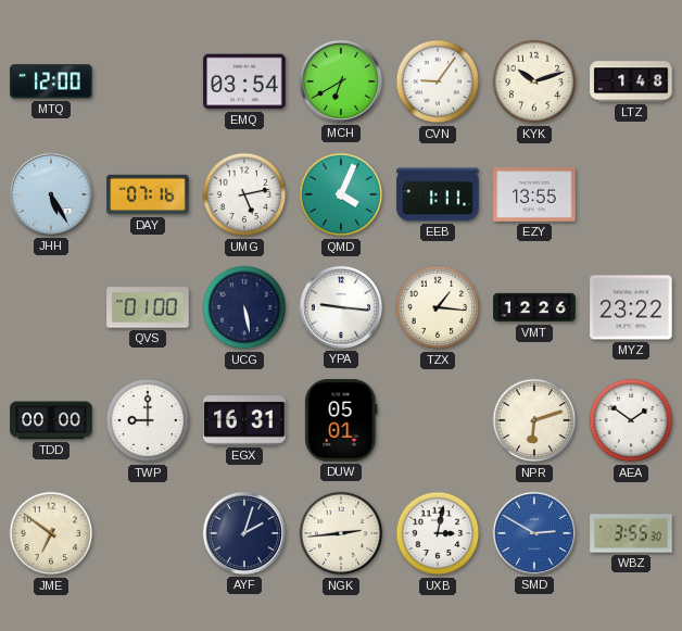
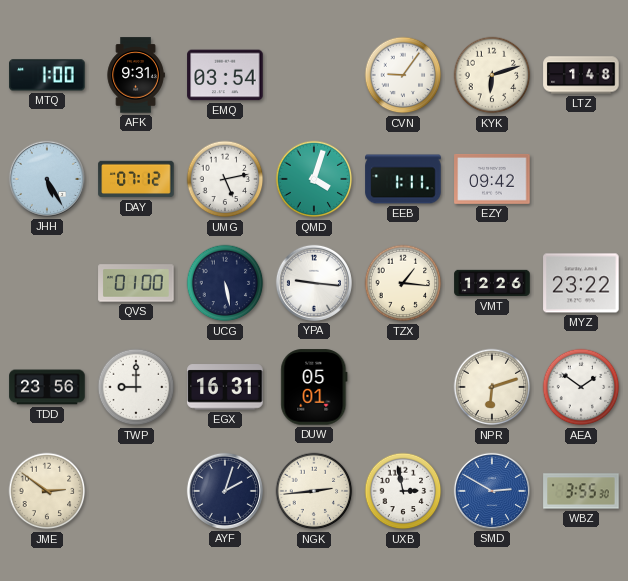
MTQ: 12:00 -> 1:00 (47, 75)
AFK: none -> 9:31 (136, 75)
MCH: 6:40 -> none (341, 81)
KYK: 10:12 -> 6:12 (492, 75)
DAY: 07:16 -> 07:12 (136, 179)
QMD: 4:04 -> 4:03 (314, 179)
EZY: 13:55 -> 09:42 (492, 179)
TDD: 00:00 -> 23:56 (47, 387)
JME: 6:51 -> 2:51 (47, 491)
UXB: 3:02 -> 2:58 (403, 491)
